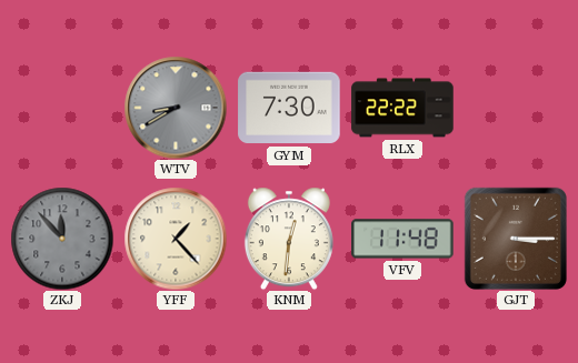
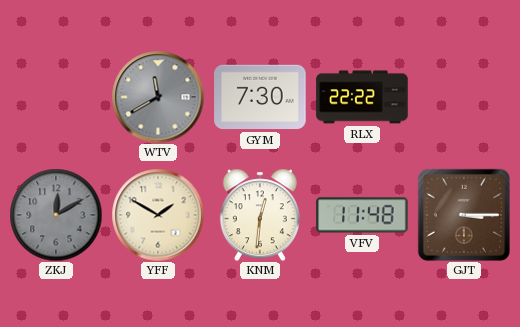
WTV: 8:40 -> 11:40 (158, 97)
ZKJ: 11:53 -> 12:10 (56, 215)
YFF: 1:23 -> 1:50 (158, 215)
